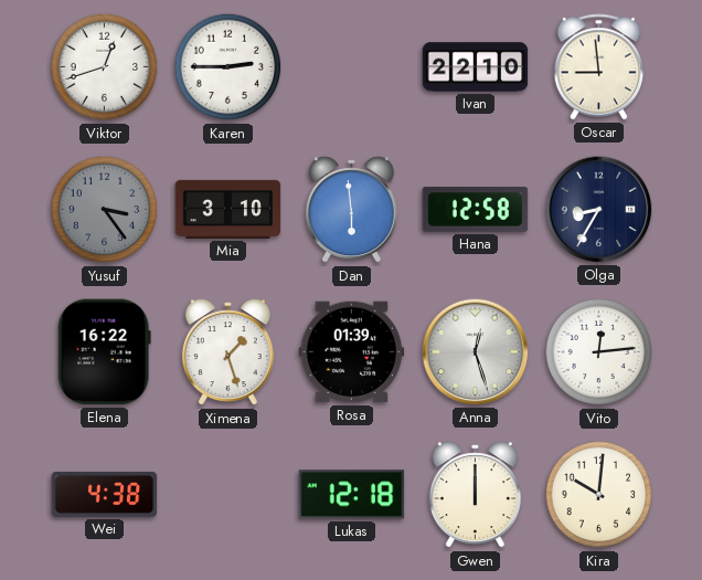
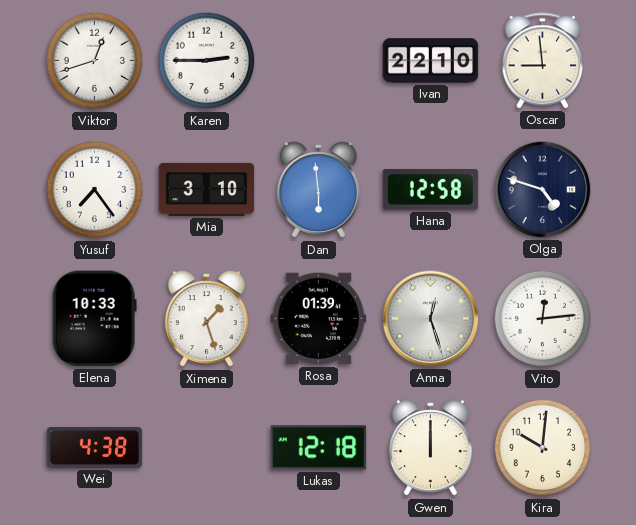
Yusuf: 3:24 -> 7:24 (95, 190)
Yusuf dial: grey -> white (95, 190)
Olga: 8:35 -> 4:48 (543, 190)
Elena: 16:22 -> 10:33 (94, 319)
